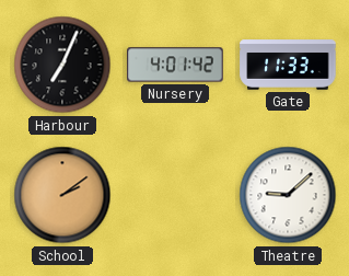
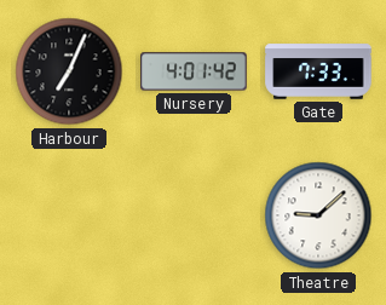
Gate: 11:33 -> 7:33 (318, 71)
School: 2:09 -> none (62, 195)
